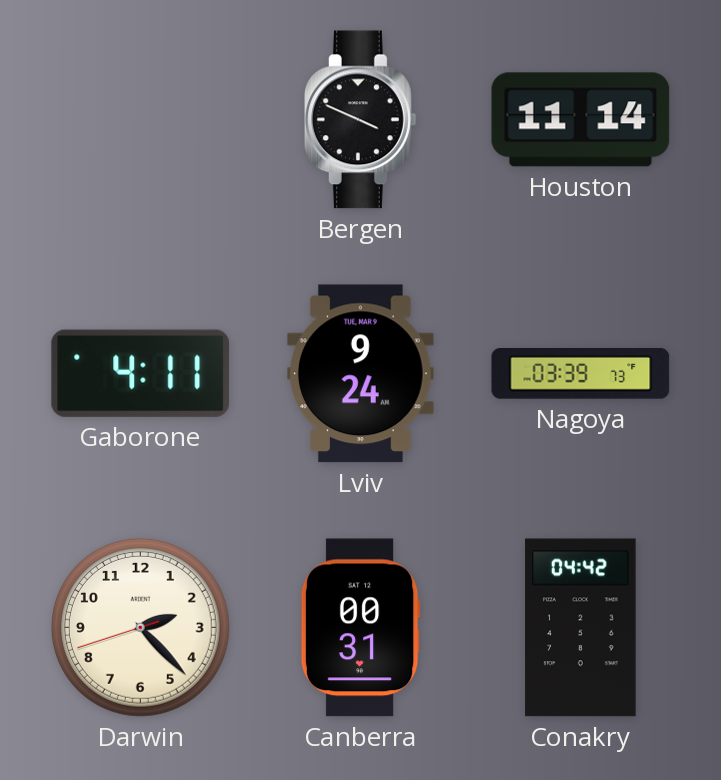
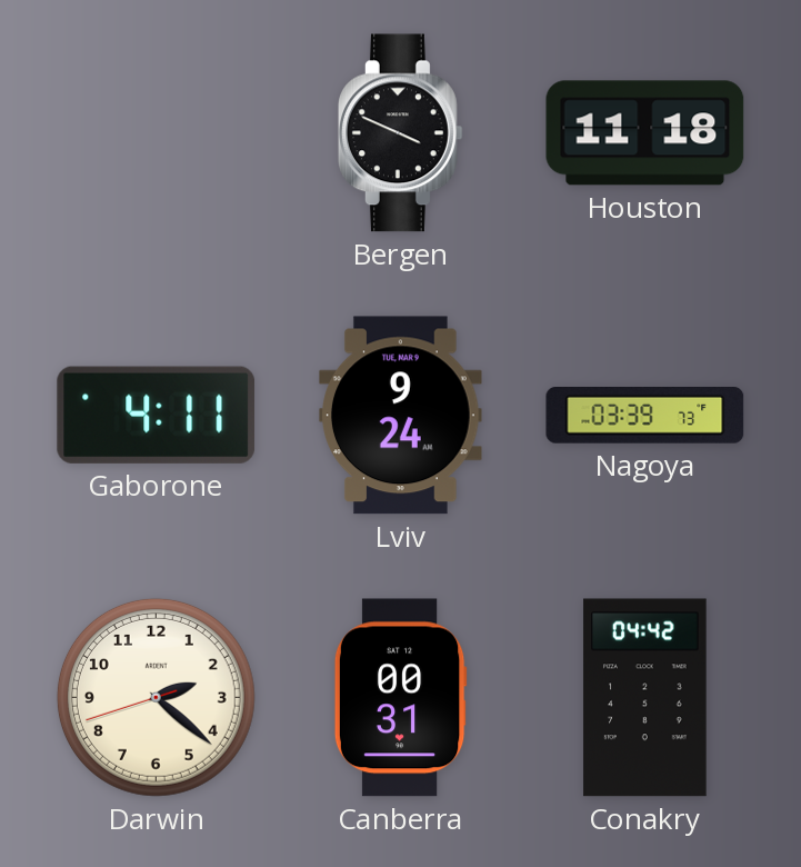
Houston: 11:14 -> 11:18 (645, 133)
Darwin: 2:22 -> 2:21 (156, 697)
